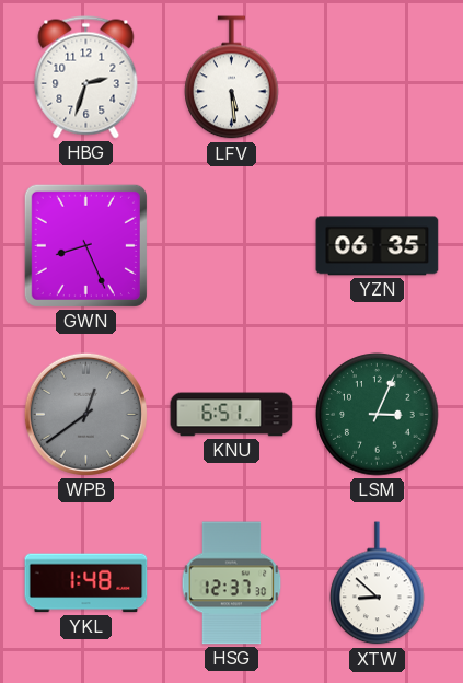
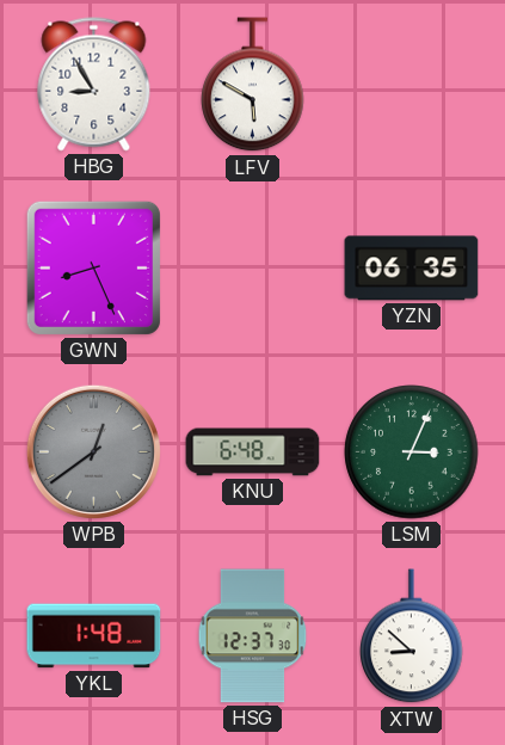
HBG: 2:33 -> 8:55 (94, 85)
LFV: 5:29 -> 5:50 (253, 85)
KNU: 6:51 -> 6:48 (253, 452)
